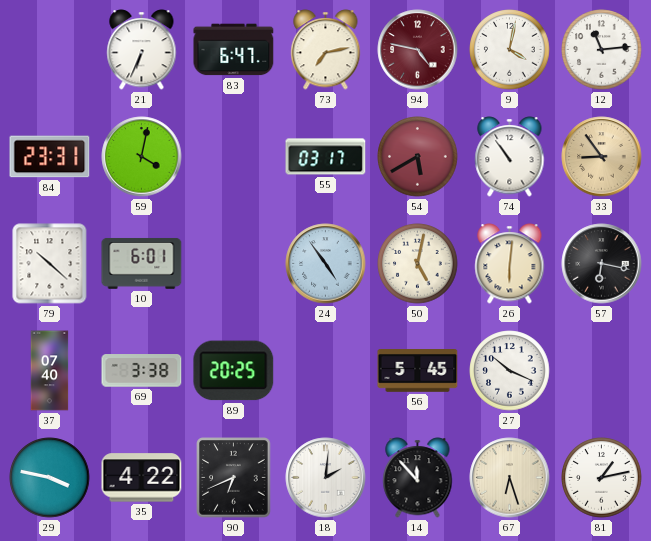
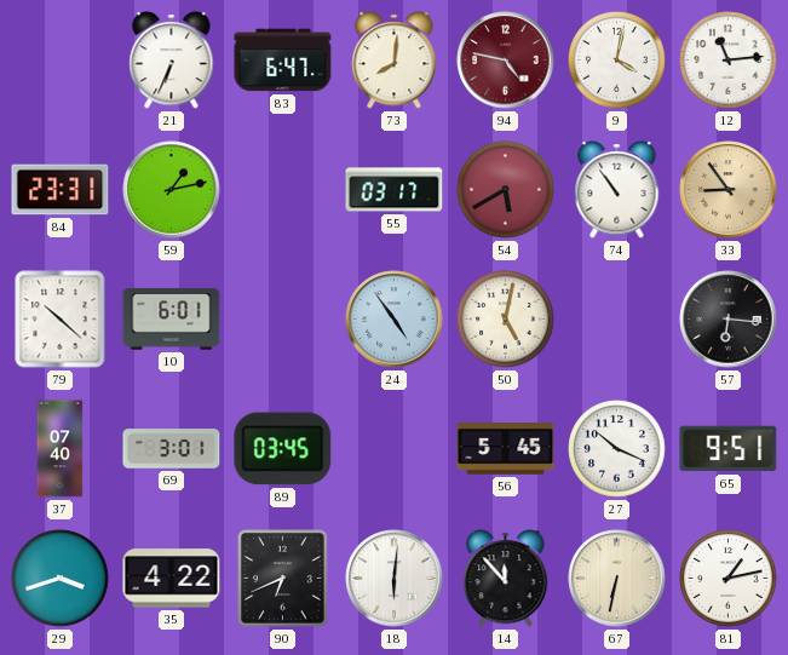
73: 7:13 -> 8:01 (395, 61)
59: 4:02 -> 1:13 (172, 190)
26: 6:01 -> none (510, 264)
57: 6:17 -> 6:16 (729, 320)
69: 3:38 -> 3:01 (172, 449)
89: 20:25 -> 03:45 (283, 449)
65: none -> 9:51 (729, 449)
29: 3:47 -> 3:42 (61, 579)
18: 2:01 -> 6:01 (395, 579)
67: 6:27 -> 6:32 (617, 579)
